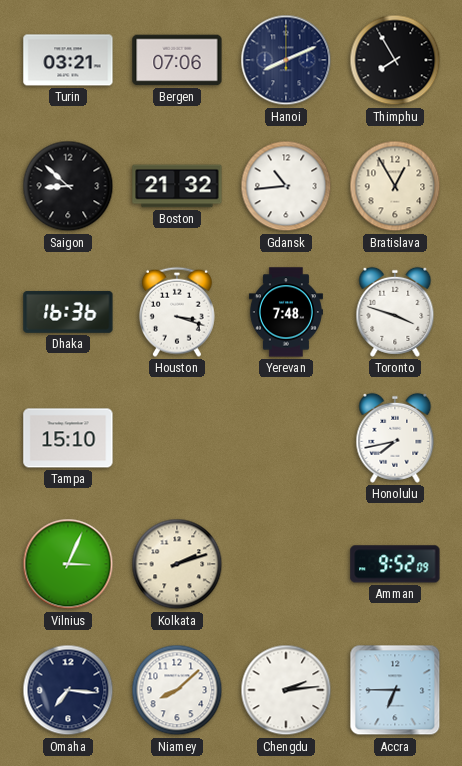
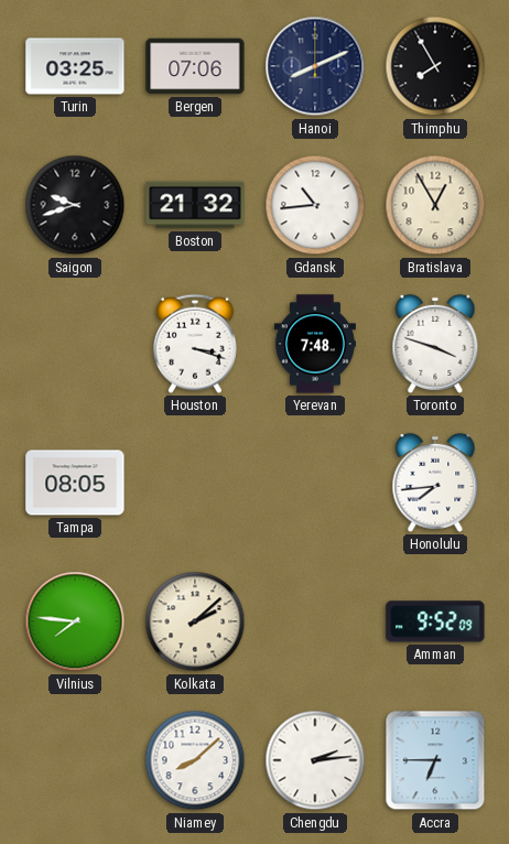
Turin: 03:21 -> 03:25 (75, 66)
Saigon: 8:52 -> 9:42 (75, 205)
Dhaka: 16:36 -> none (68, 312)
Tampa: 15:10 -> 08:05 (75, 483)
Honolulu: 7:43 -> 7:44 (435, 483)
Vilnius: 3:04 -> 7:46 (75, 621)
Kolkata: 2:12 -> 2:08 (195, 621)
Omaha: 7:16 -> none (68, 690)
